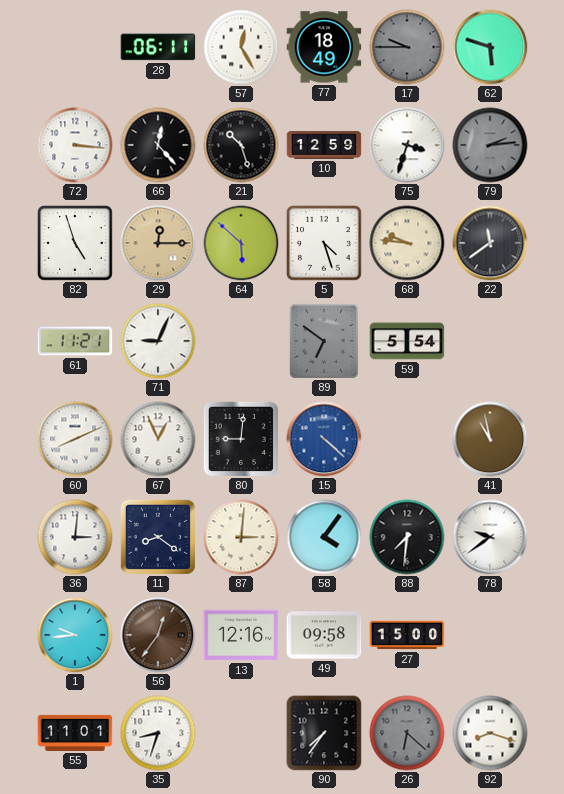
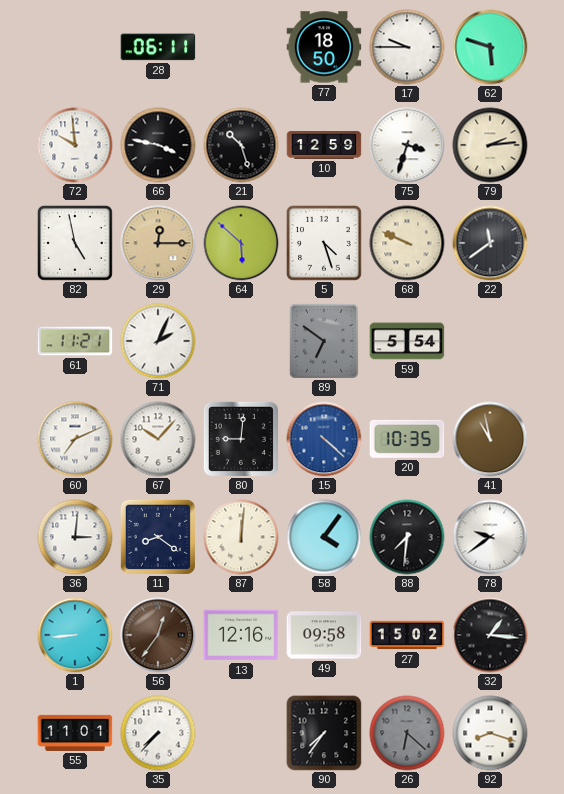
57: 12:25 -> none (241, 47)
77: 18:49 -> 18:50 (324, 47)
17 dial: grey -> white (407, 47)
72: 3:16 -> 9:59 (75, 145)
66: 12:23 -> 3:47 (158, 145)
79 dial: grey -> cream (490, 145)
82: 4:57 -> 4:58 (76, 244)
68: 9:46 -> 9:49 (407, 243)
71: 9:04 -> 2:04 (158, 341)
60: 8:11 -> 7:11 (75, 439)
67: 12:56 -> 10:07 (158, 439)
20: none -> 10:35 (407, 439)
87: 3:01 -> 12:01 (241, 537)
1: 9:44 -> 8:44 (75, 635)
27: 15:00 -> 15:02 (407, 635)
32: none -> 1:16 (490, 635)
35: 8:33 -> 7:37 (158, 733)
